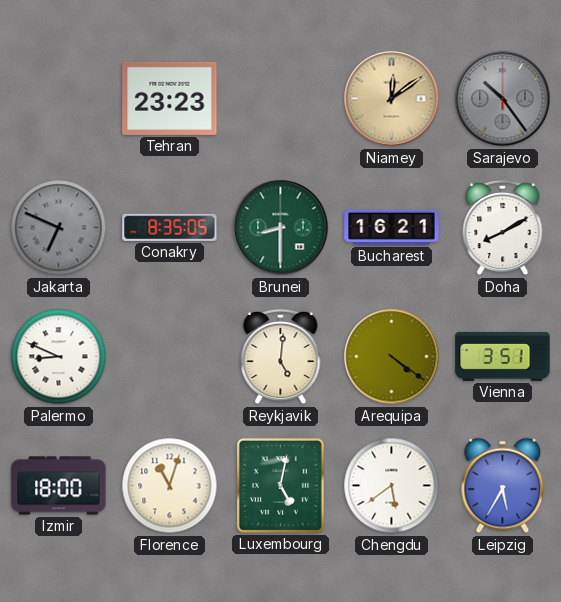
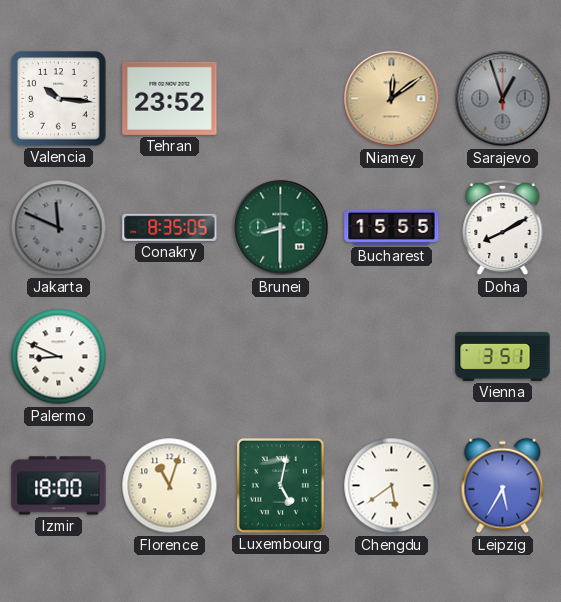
Valencia: none -> 10:16 (59, 99)
Tehran: 23:23 -> 23:52 (170, 98)
Sarajevo: 10:24 -> 12:57 (503, 99)
Jakarta: 6:49 -> 11:49 (59, 228)
Bucharest: 16:21 -> 15:55 (392, 227)
Reykjavik: 5:01 -> none (281, 357)
Arequipa: 4:21 -> none (392, 357)
